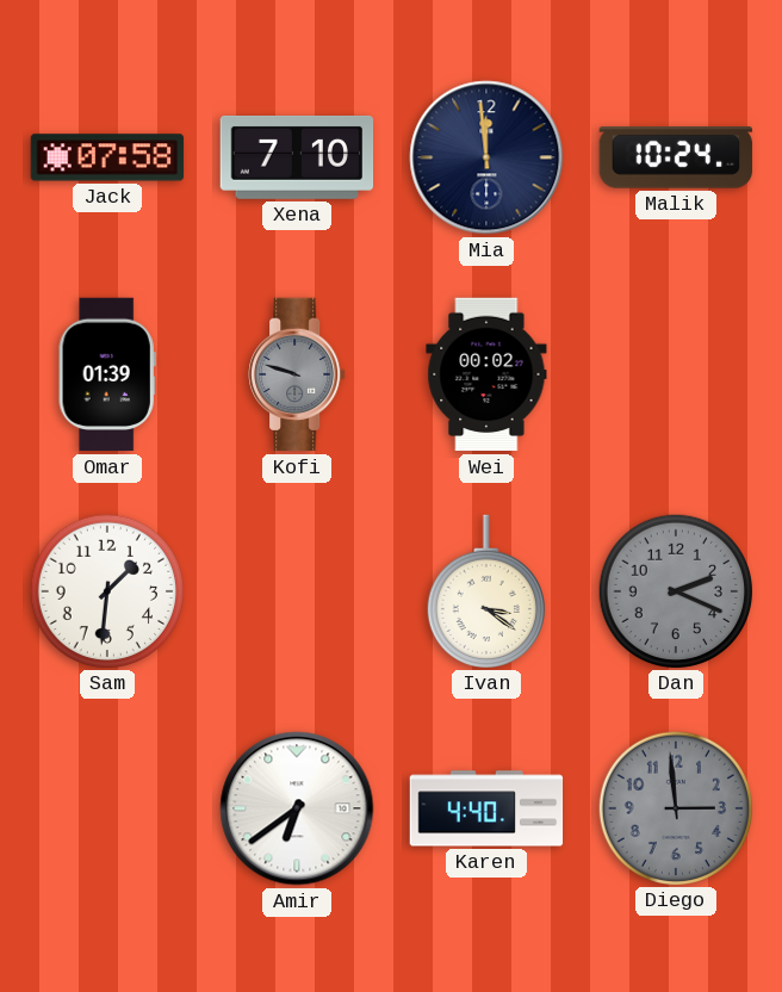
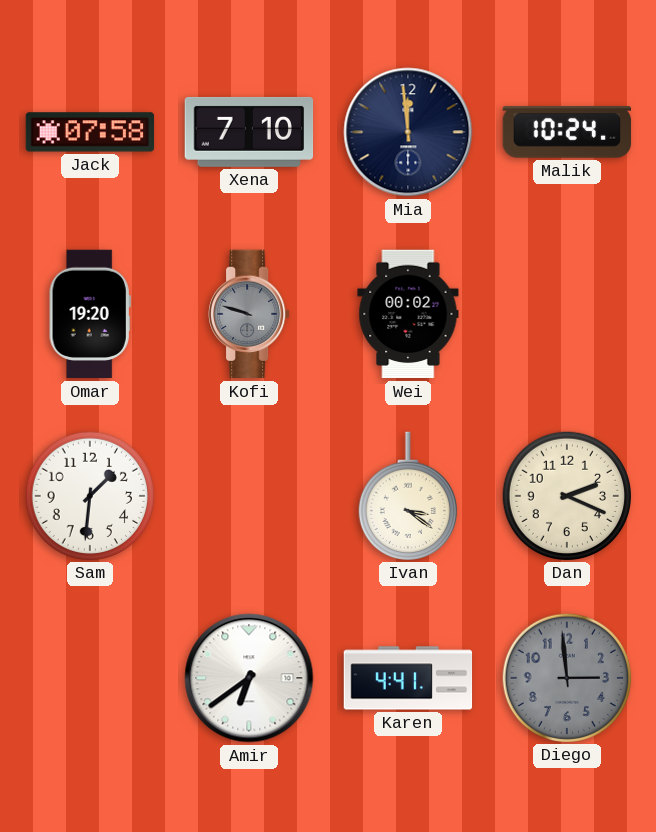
Omar: 01:39 -> 19:20 (90, 314)
Dan dial: grey -> cream (567, 495)
Karen: 4:40 -> 4:41 (408, 678)
